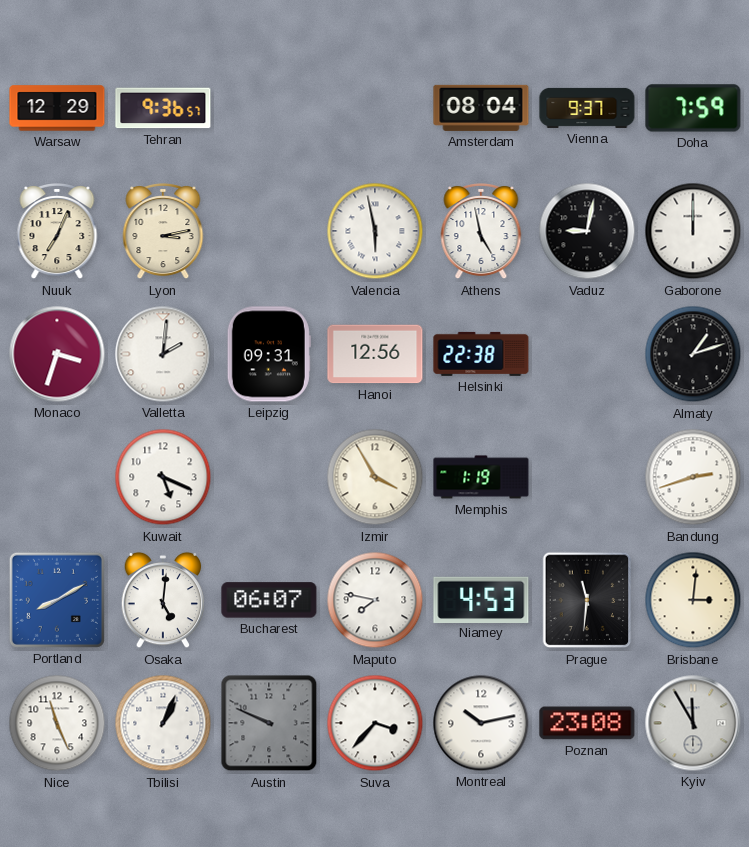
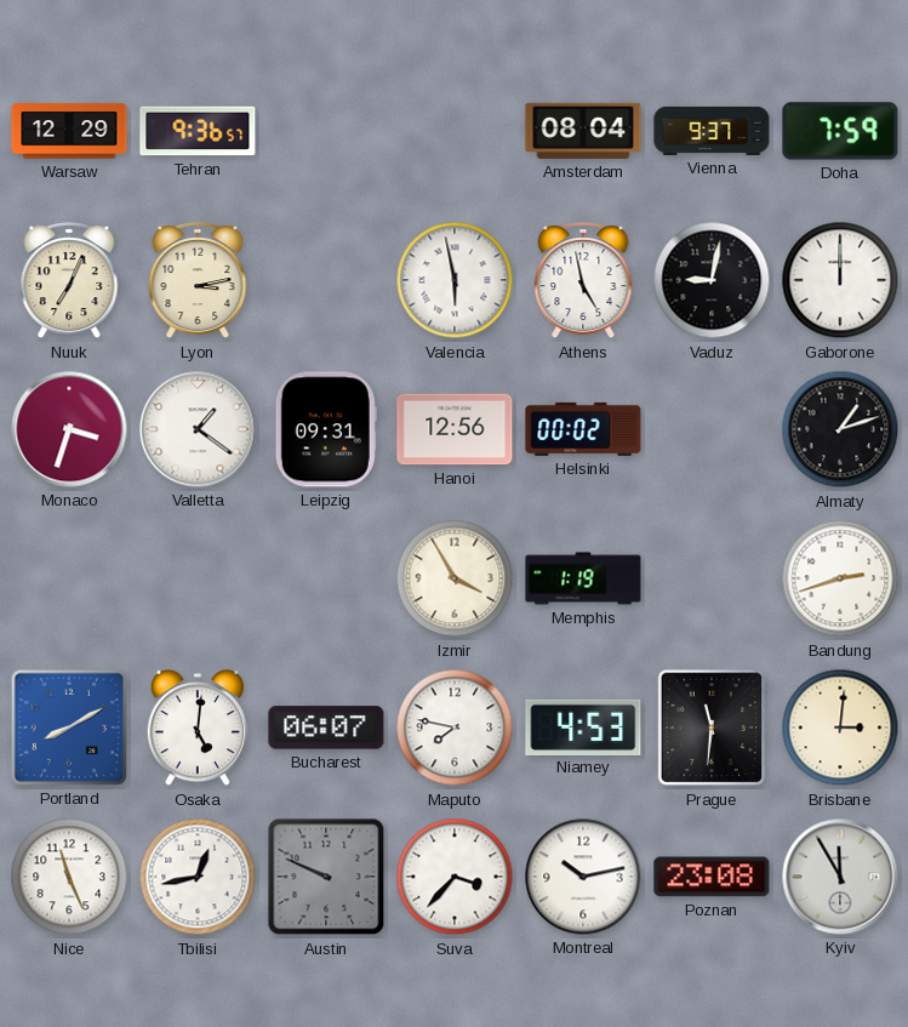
Valletta: 2:01 -> 1:21 (198, 429)
Helsinki: 22:38 -> 00:02 (583, 429)
Kuwait: 5:19 -> none (163, 477)
Tbilisi: 1:04 -> 12:43 (198, 877)
